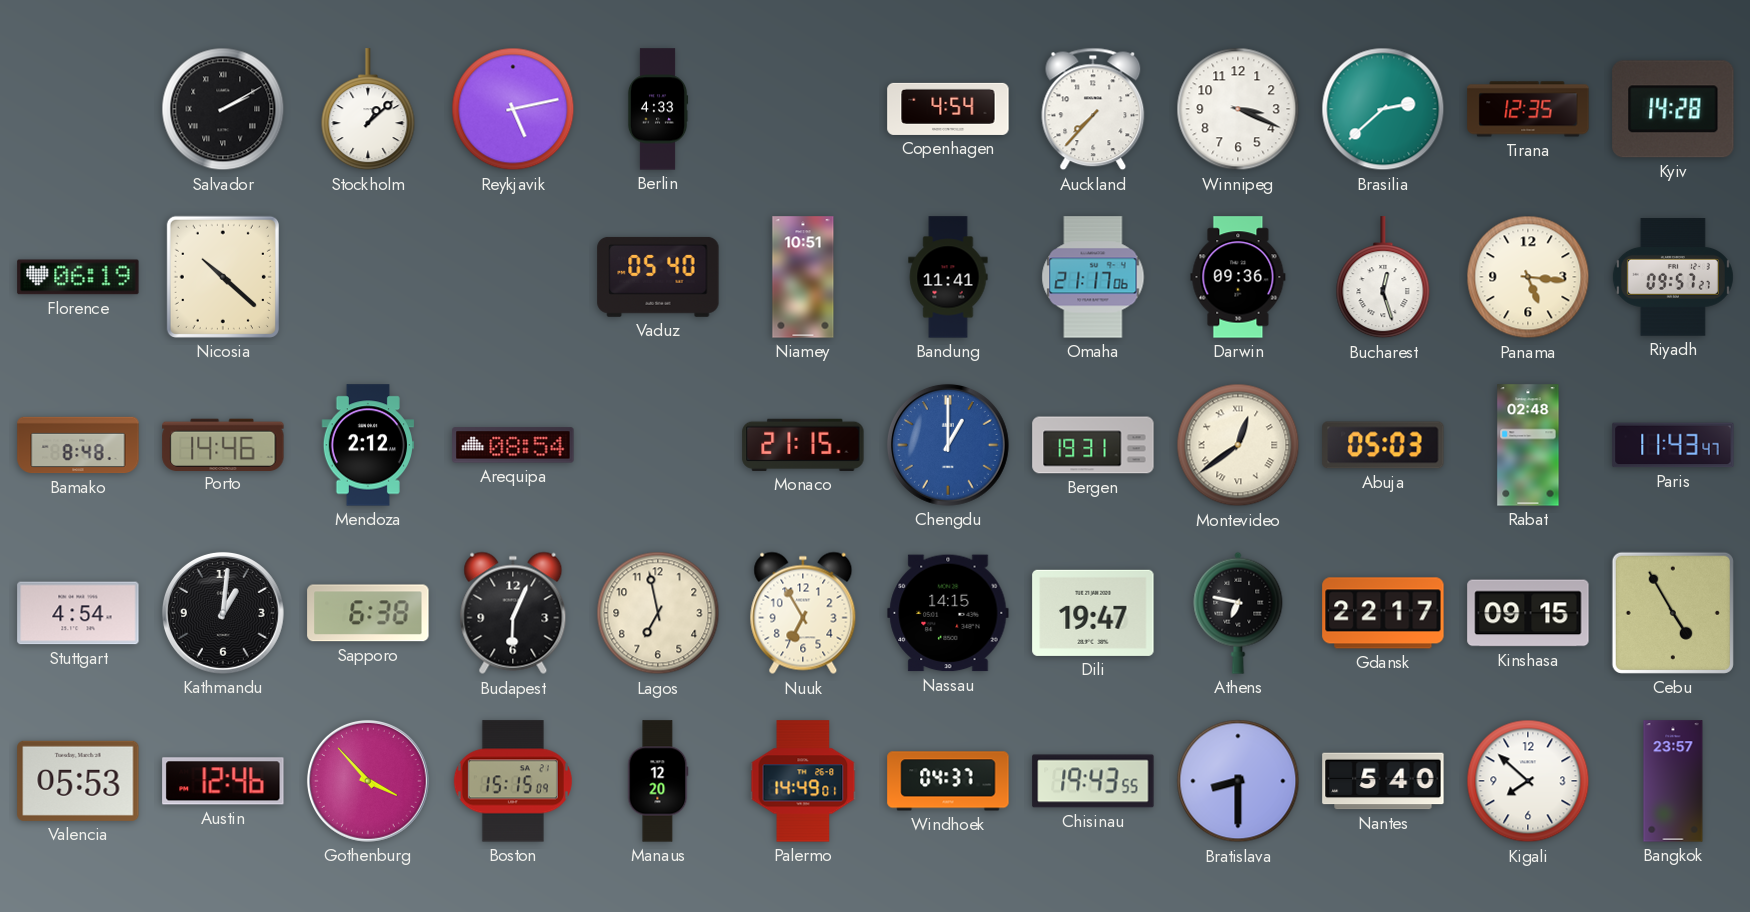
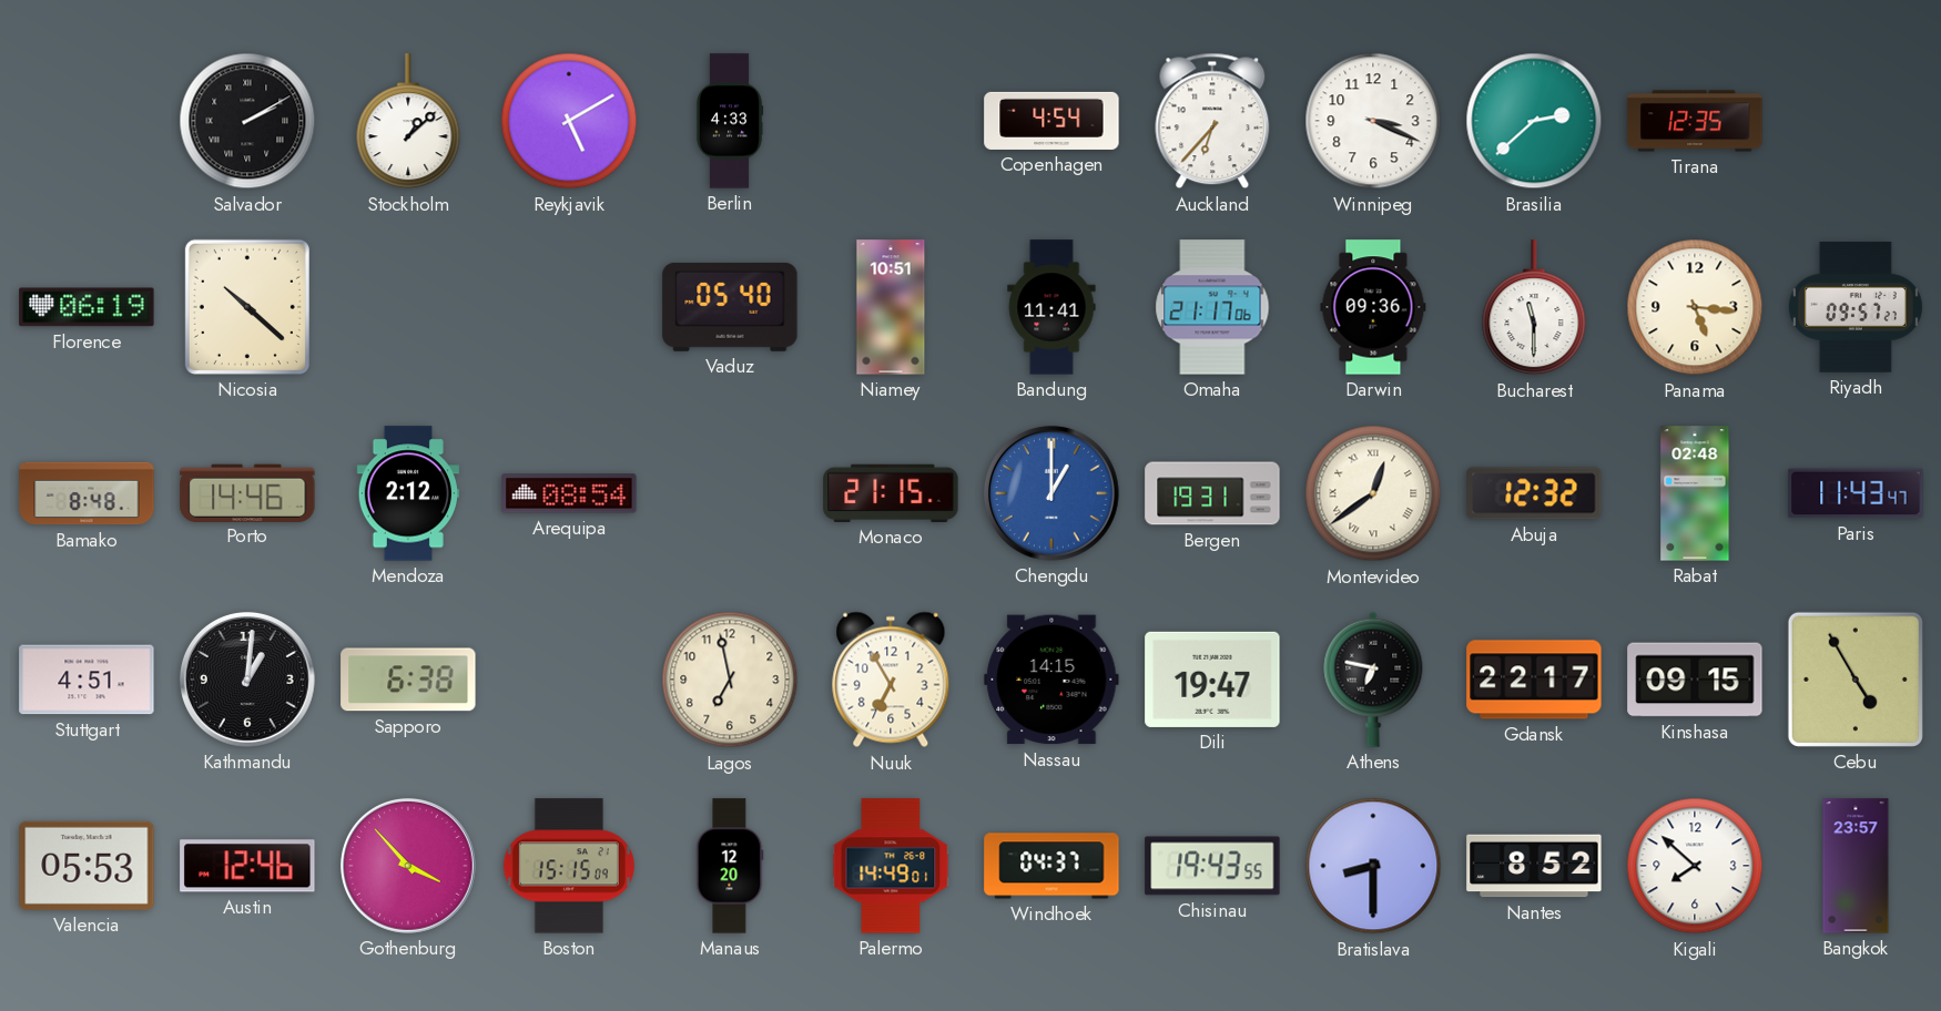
Reykjavik: 5:13 -> 5:10 (569, 121)
Auckland: 7:37 -> 6:37 (1212, 121)
Kyiv: 14:28 -> none (1673, 109)
Bucharest: 12:27 -> 11:30 (1534, 308)
Abuja: 05:03 -> 12:32 (1534, 493)
Stuttgart: 4:54 -> 4:51 (87, 680)
Budapest: 6:04 -> none (513, 613)
Nantes: 5:40 -> 8:52 (1534, 866)
